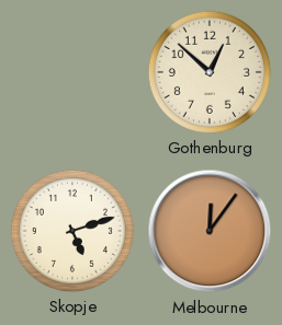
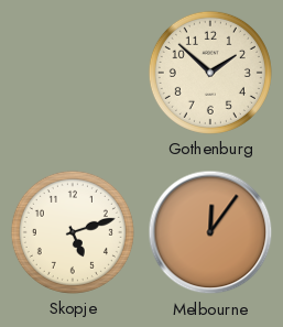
Gothenburg: 12:52 -> 1:52 (210, 73)
